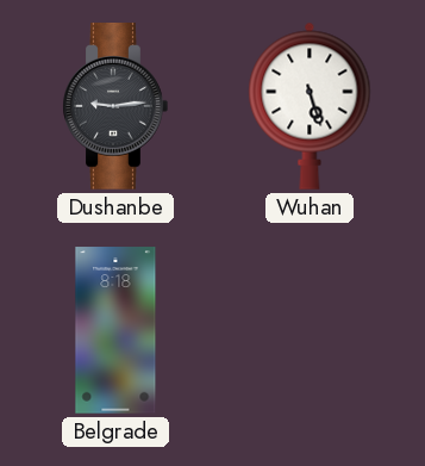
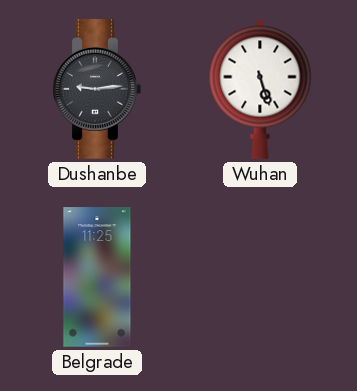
Belgrade: 8:18 -> 11:25 (97, 277)
